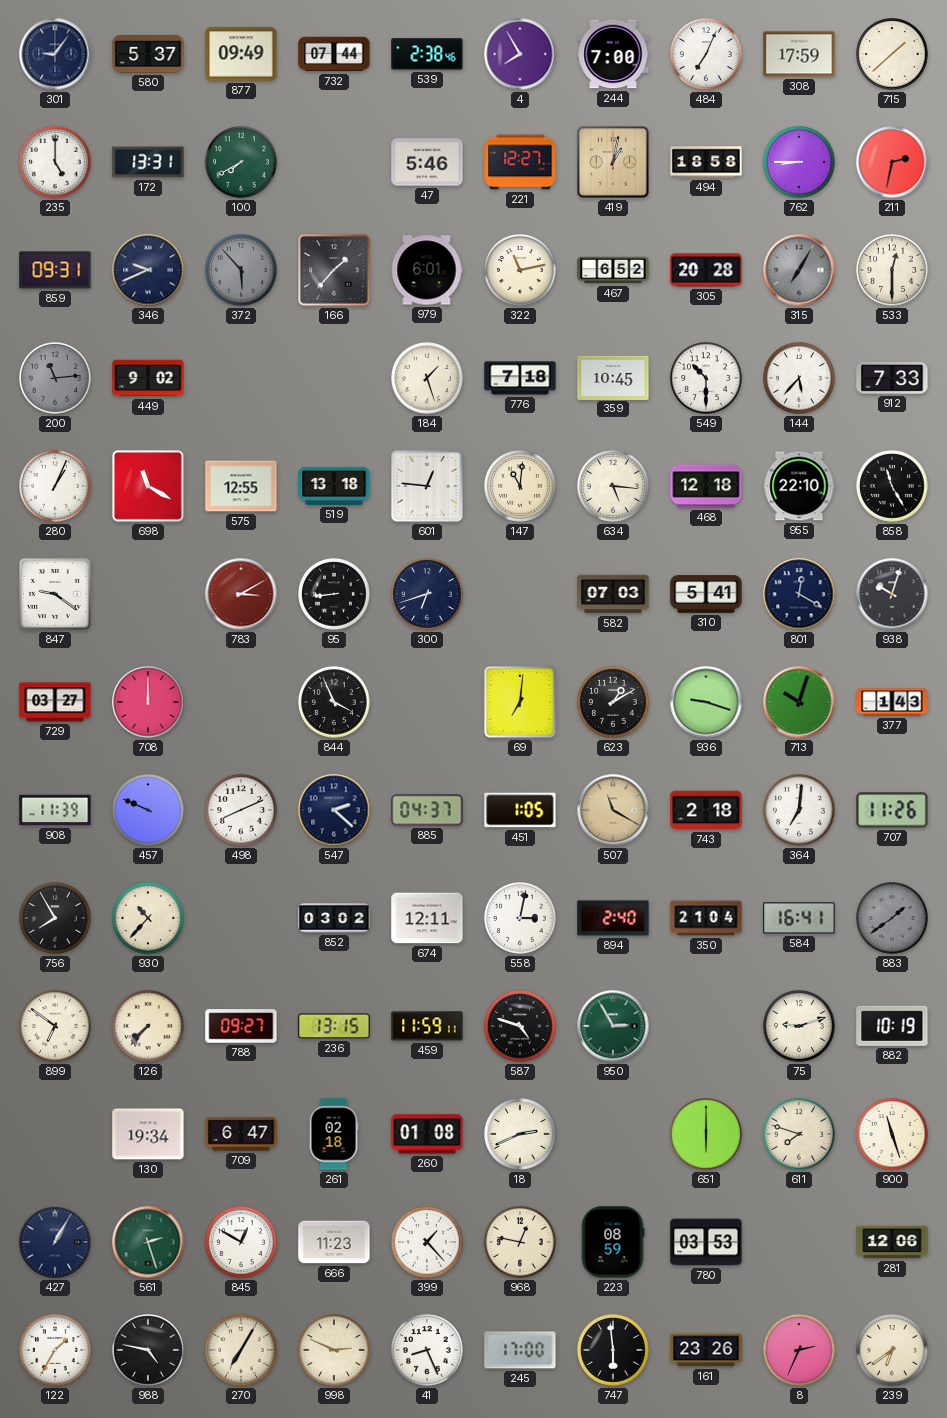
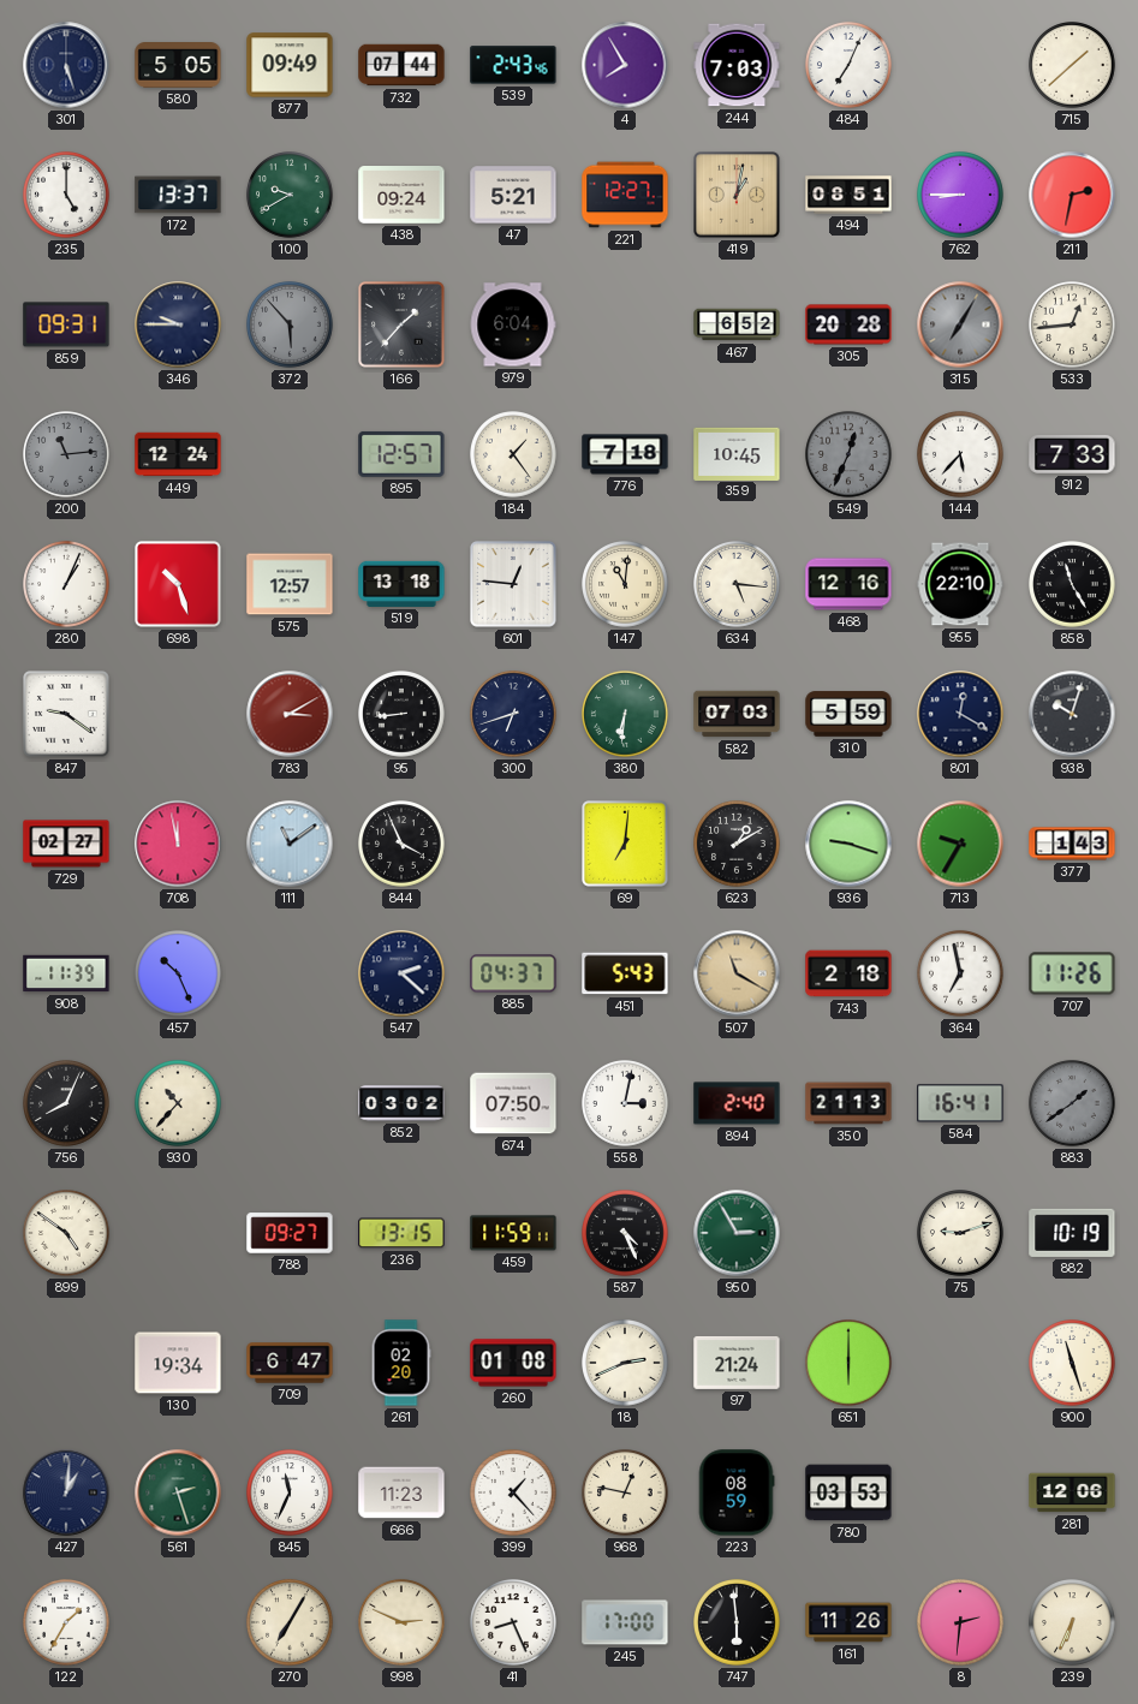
301: 9:06 -> 5:27 (66, 65)
580: 5:37 -> 5:05 (178, 66)
539: 2:38 -> 2:43 (513, 65)
244: 7:00 -> 7:03 (737, 65)
308: 17:59 -> none (799, 54)
172: 13:31 -> 13:37 (178, 195)
100: 7:40 -> 9:40 (291, 196)
438: none -> 09:24 (401, 196)
47: 5:46 -> 5:21 (513, 195)
494: 18:58 -> 08:51 (848, 195)
346: 9:41 -> 9:45 (178, 324)
979: 6:01 -> 6:04 (513, 324)
322: 11:13 -> none (521, 271)
533: 12:30 -> 12:44 (1073, 326)
449: 9:02 -> 12:24 (178, 454)
895: none -> 12:57 (401, 454)
184: 1:27 -> 1:24 (514, 455)
549: 10:30 -> 12:34 (850, 455)
549 dial: white -> grey (850, 455)
698: 11:20 -> 10:27 (178, 584)
575: 12:55 -> 12:57 (290, 584)
468: 12:18 -> 12:16 (848, 584)
380: none -> 6:31 (626, 715)
310: 5:41 -> 5:59 (848, 714)
729: 03:27 -> 02:27 (66, 844)
708: 12:00 -> 11:58 (178, 844)
111: none -> 11:09 (290, 844)
713: 10:03 -> 9:35 (960, 844)
457: 9:49 -> 10:26 (179, 975)
498: 8:11 -> none (242, 811)
451: 1:05 -> 5:43 (625, 973)
364: 7:01 -> 6:58 (961, 975)
756: 7:55 -> 8:04 (67, 1104)
674: 12:11 -> 07:50 (513, 1103)
350: 21:04 -> 21:13 (848, 1103)
899: 6:51 -> 4:51 (67, 1234)
126: 7:37 -> none (149, 1027)
587: 4:48 -> 4:26 (626, 1234)
261: 02:18 -> 02:20 (401, 1363)
97: none -> 21:24 (737, 1363)
611: 7:48 -> none (800, 1135)
427: 1:05 -> 1:01 (66, 1493)
845: 12:50 -> 11:34 (291, 1494)
988: 4:47 -> none (149, 1351)
161: 23:26 -> 11:26 (848, 1622)
8: 2:34 -> 2:31 (961, 1623)
239: 6:39 -> 6:34 (1073, 1623)
